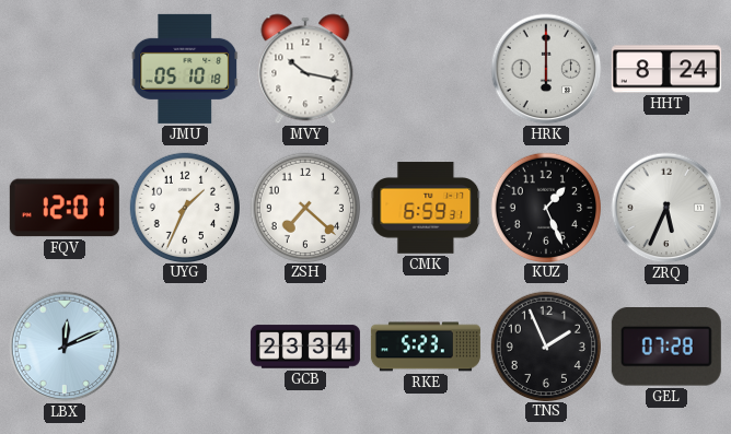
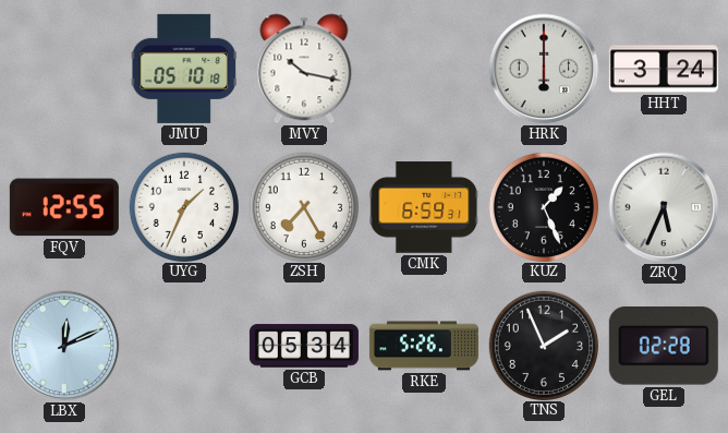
HHT: 8:24 -> 3:24 (664, 69)
FQV: 12:01 -> 12:55 (64, 207)
ZSH: 7:22 -> 7:25 (303, 206)
GCB: 23:34 -> 05:34 (304, 346)
RKE: 5:23 -> 5:26 (424, 346)
GEL: 07:28 -> 02:28 (664, 347)
